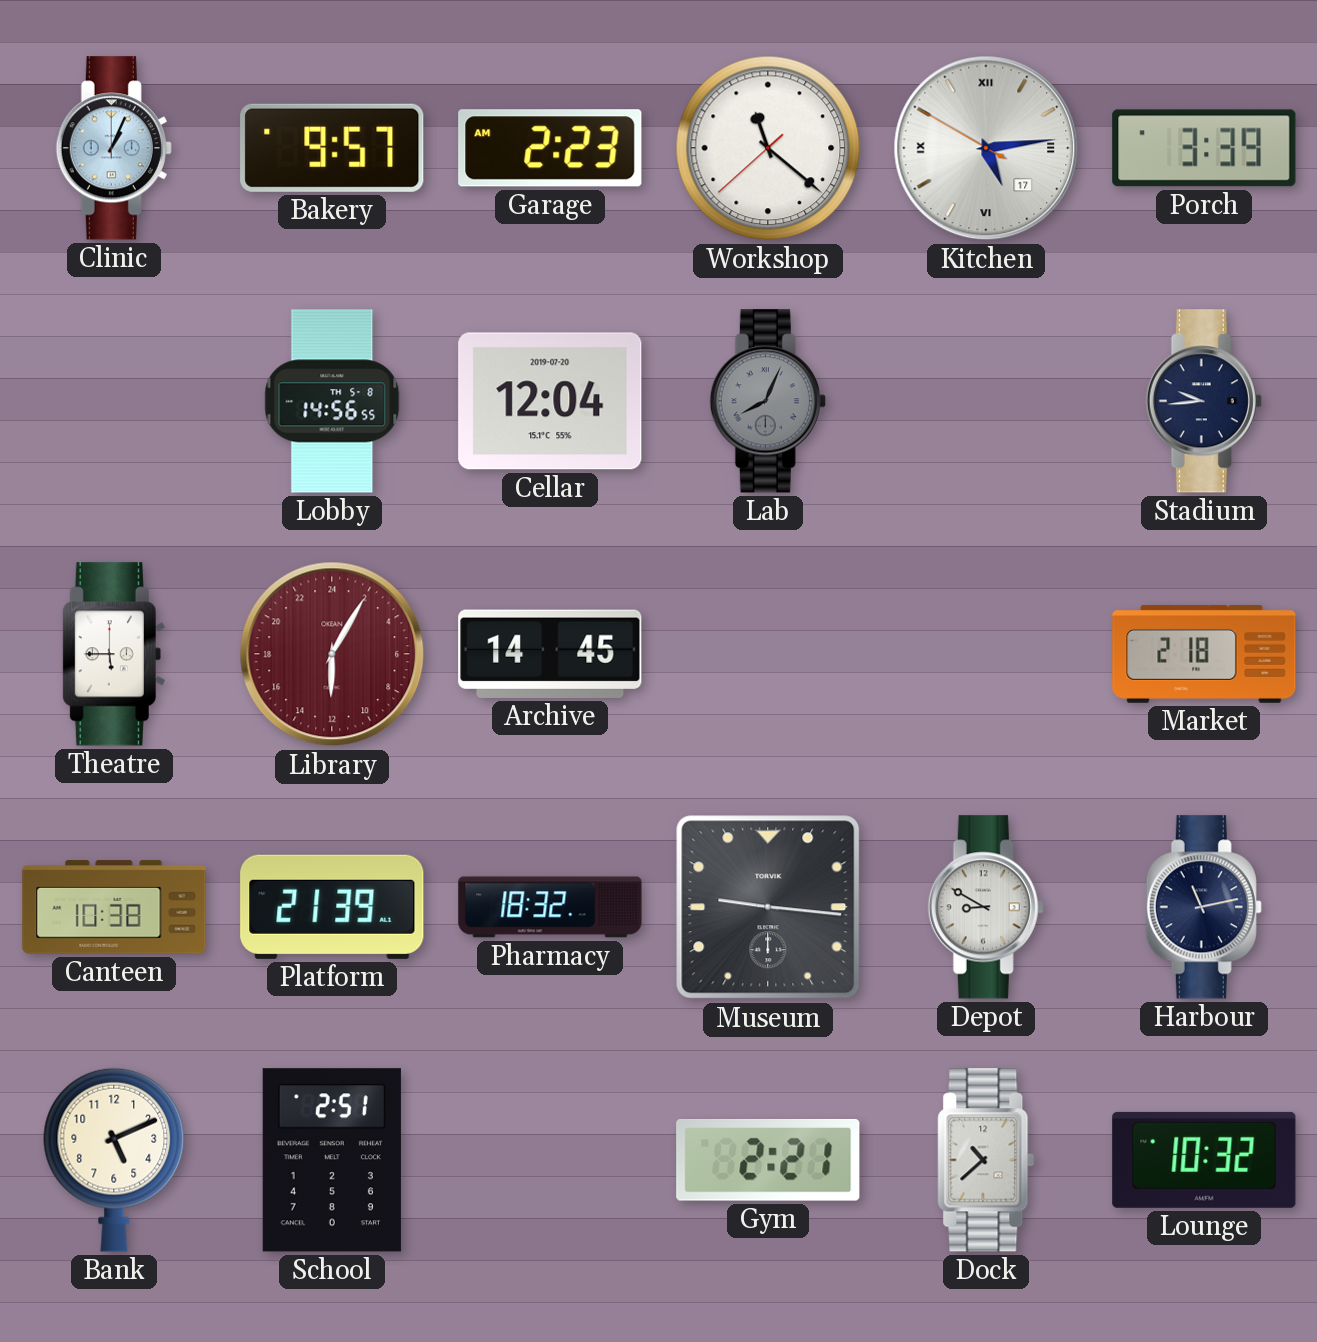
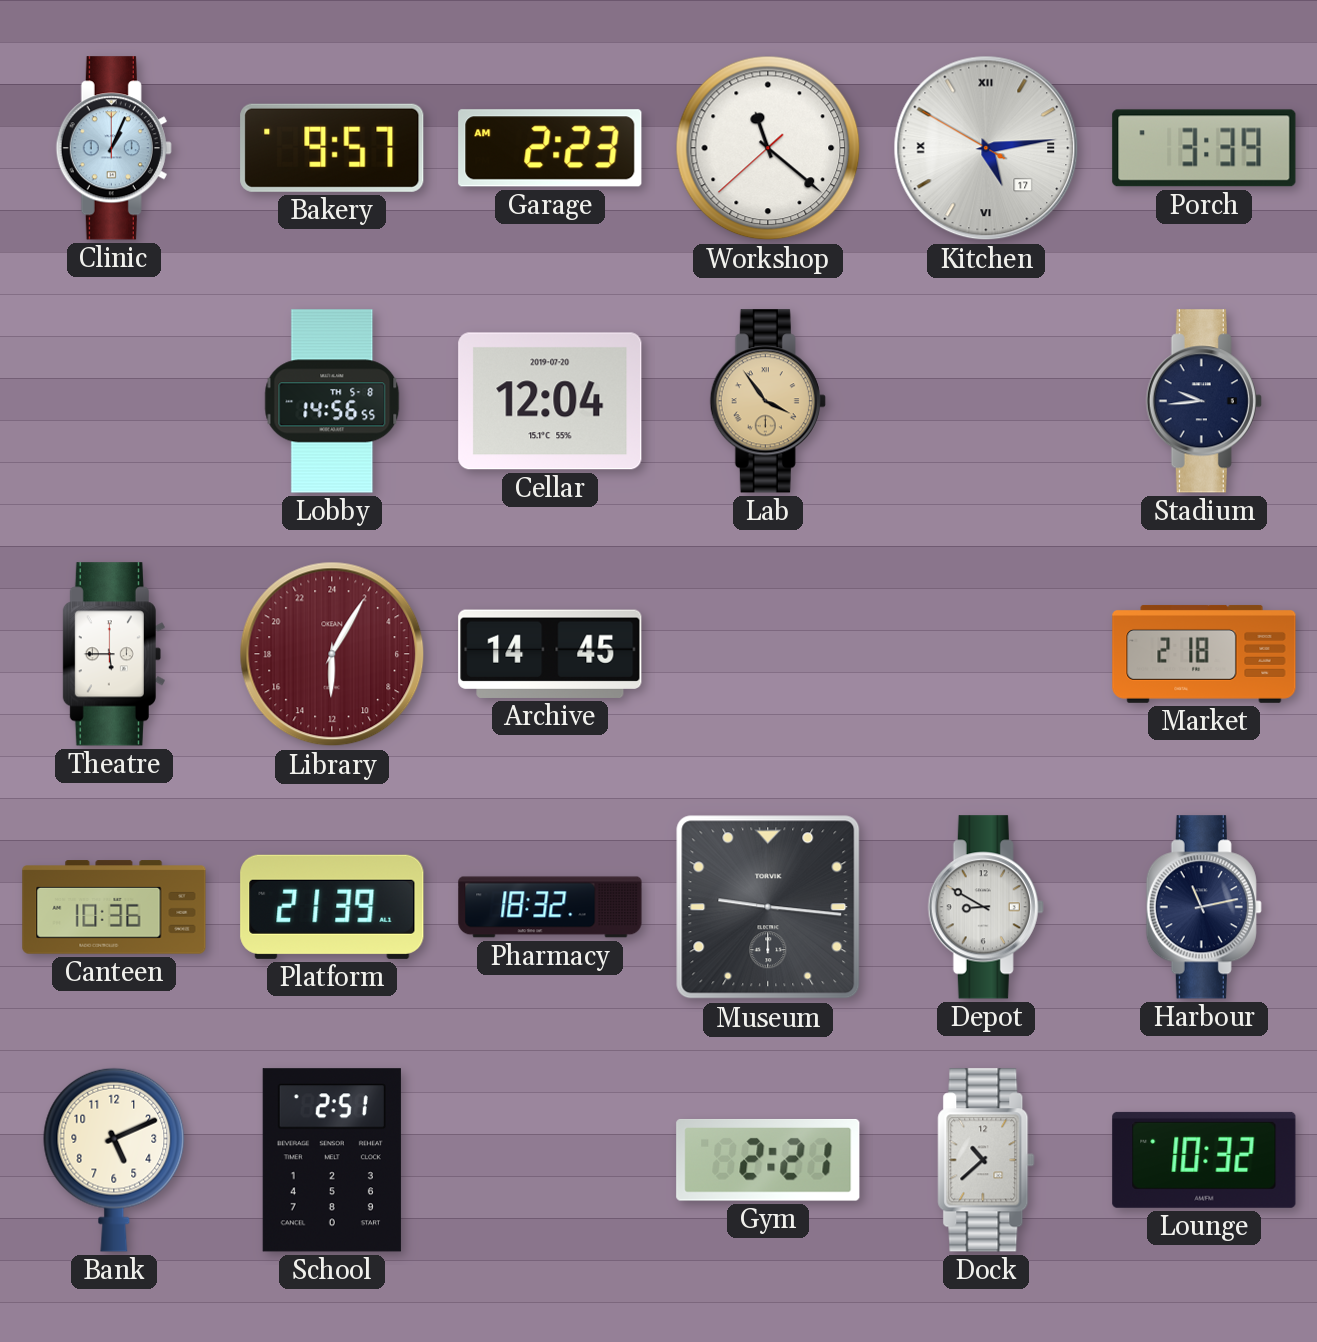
Lab: 8:04 -> 3:54 (768, 401)
Lab dial: grey -> champagne (768, 401)
Canteen: 10:38 -> 10:36 (114, 907)
